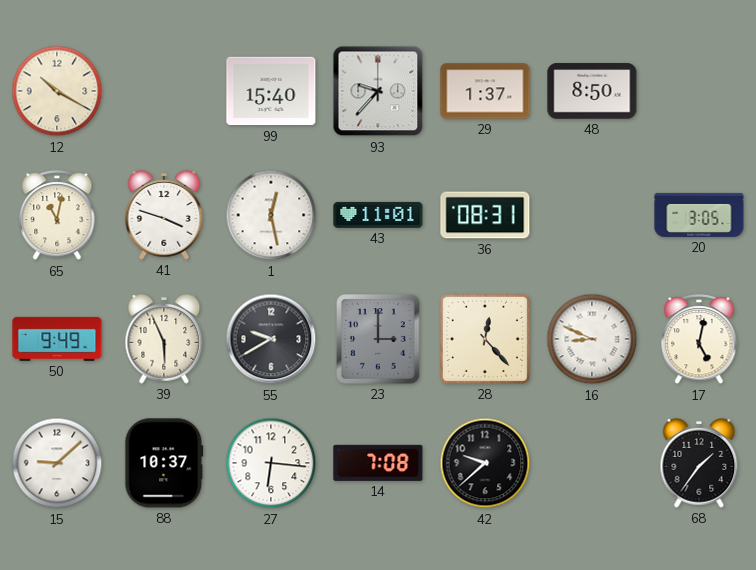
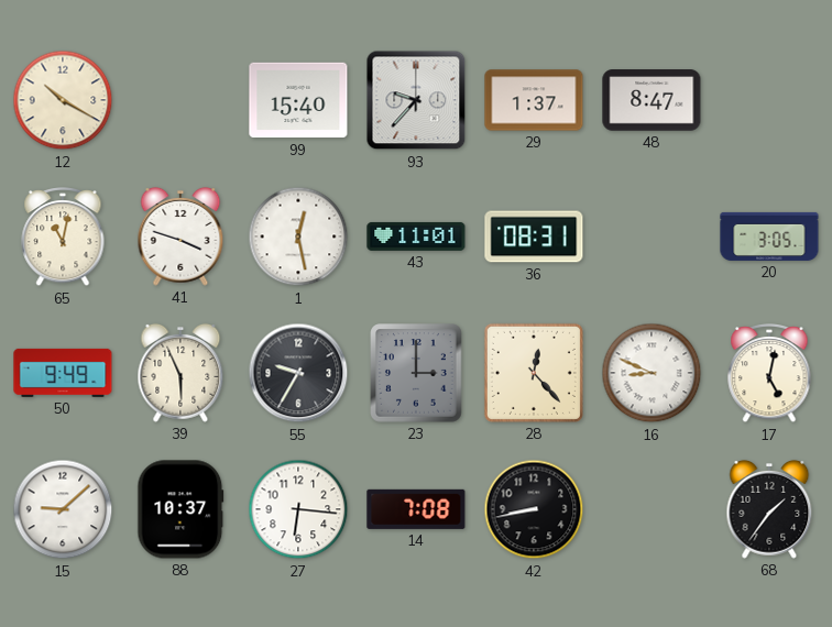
48: 8:50 -> 8:47 (652, 100)
55: 9:40 -> 9:35 (298, 373)
42: 9:38 -> 8:43 (534, 509)
